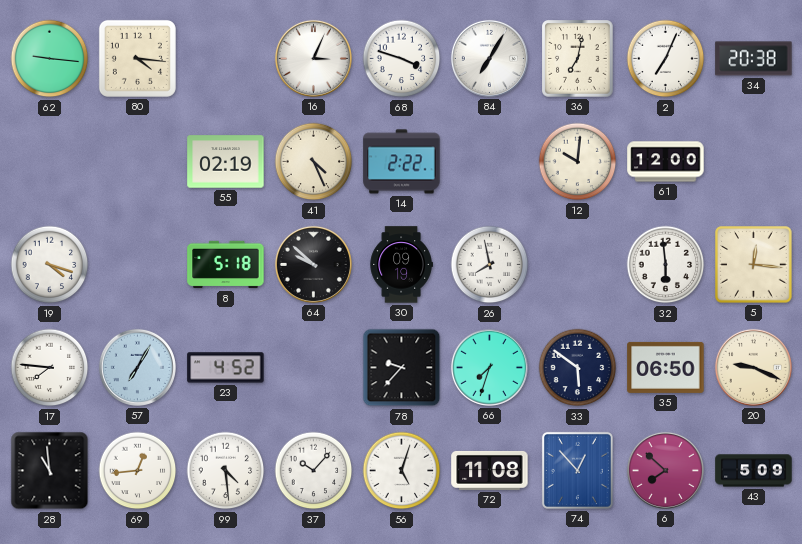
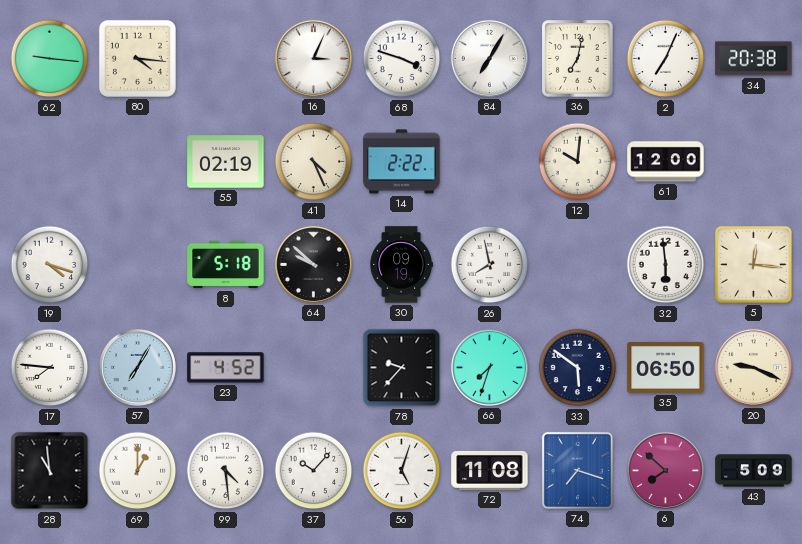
69: 12:44 -> 1:00 (138, 471)
74: 12:53 -> 7:18 (577, 470)
